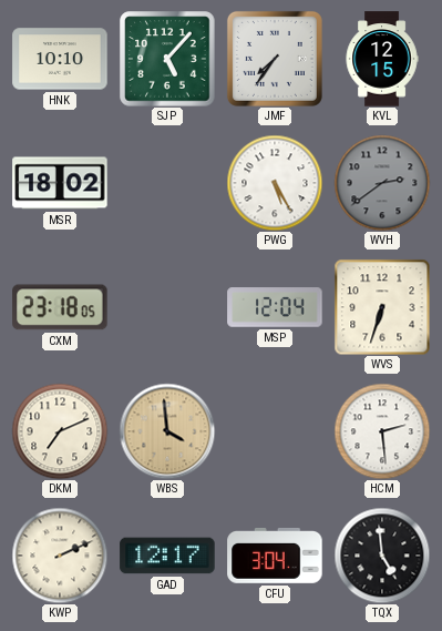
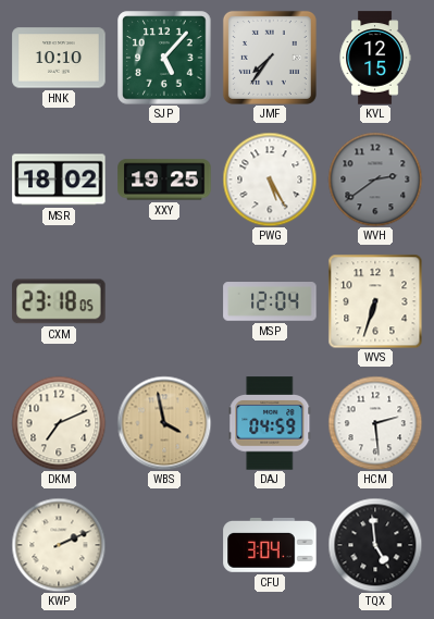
XXY: none -> 19:25 (164, 179)
WBS: 3:59 -> 3:58 (164, 423)
DAJ: none -> 04:59 (270, 423)
GAD: 12:17 -> none (167, 556)
